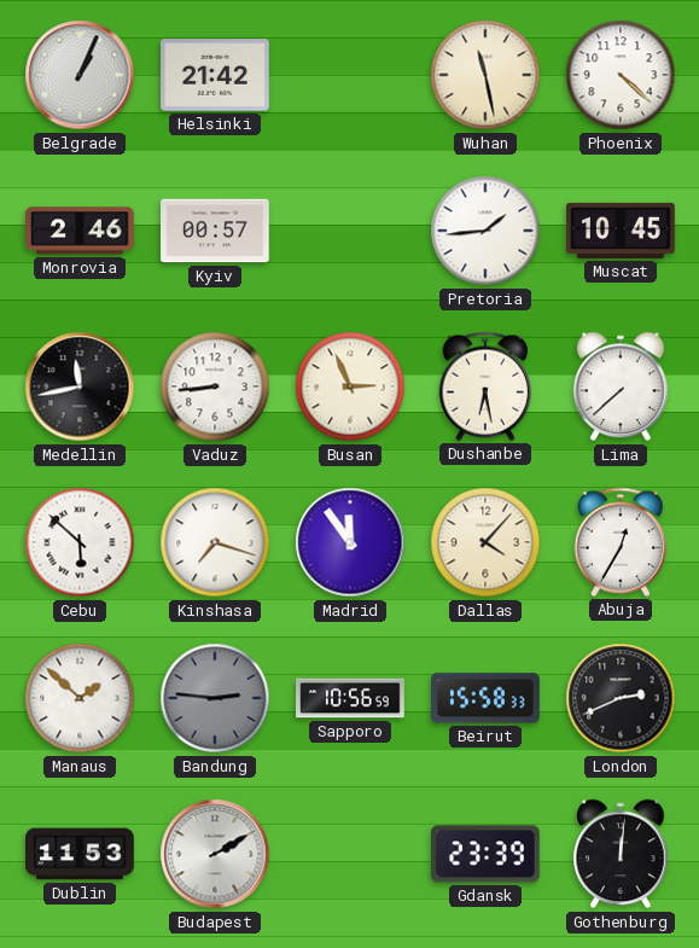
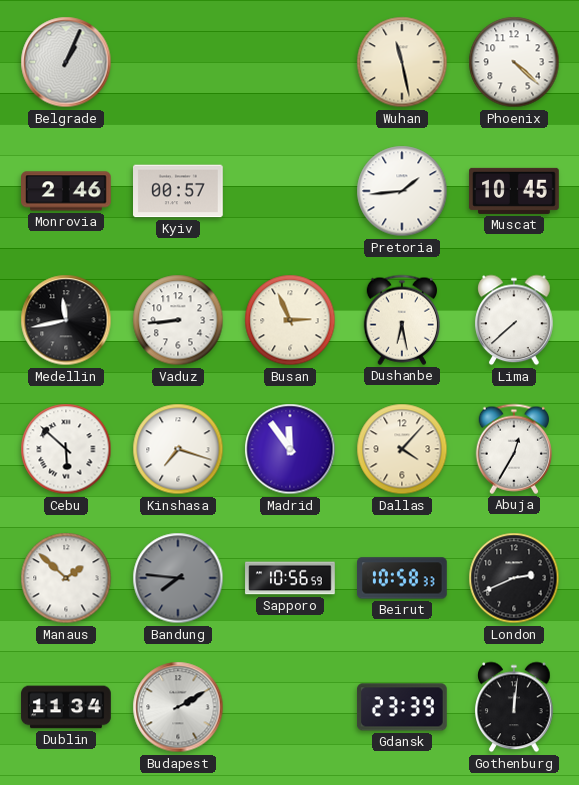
Helsinki: 21:42 -> none (216, 75)
Bandung: 2:46 -> 7:46 (178, 578)
Beirut: 15:58 -> 10:58 (403, 578)
Dublin: 11:53 -> 11:34 (66, 707)
